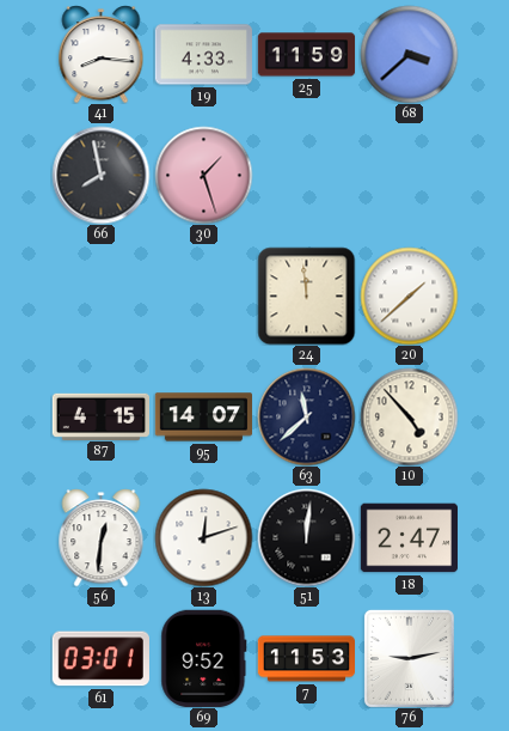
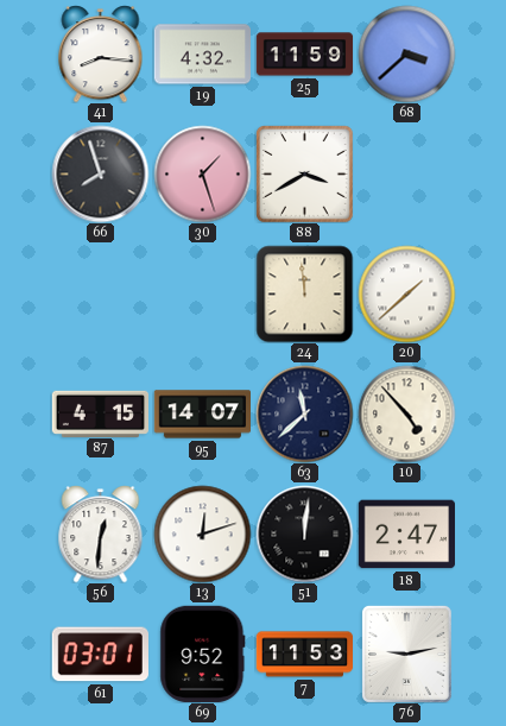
19: 4:33 -> 4:32 (202, 55)
66: 7:58 -> 7:57 (100, 173)
88: none -> 3:40 (304, 173)
